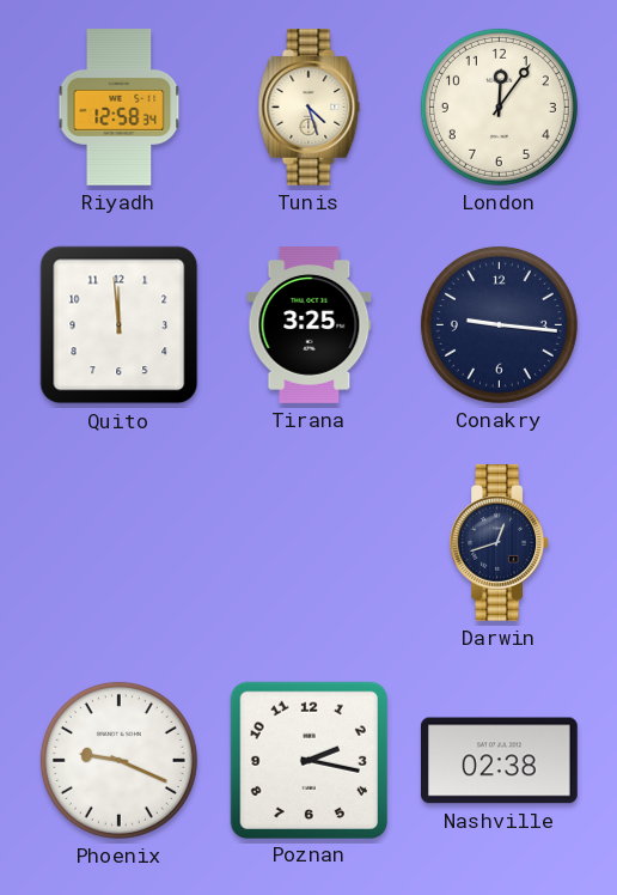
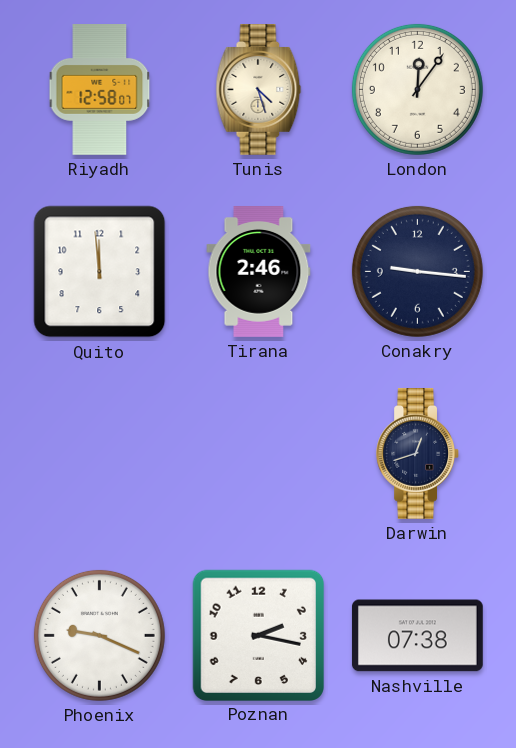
Riyadh: 12:58:34 -> 12:58:07 (100, 90)
Tirana: 3:25 -> 2:46 (259, 272)
Nashville: 02:38 -> 07:38 (417, 636)
